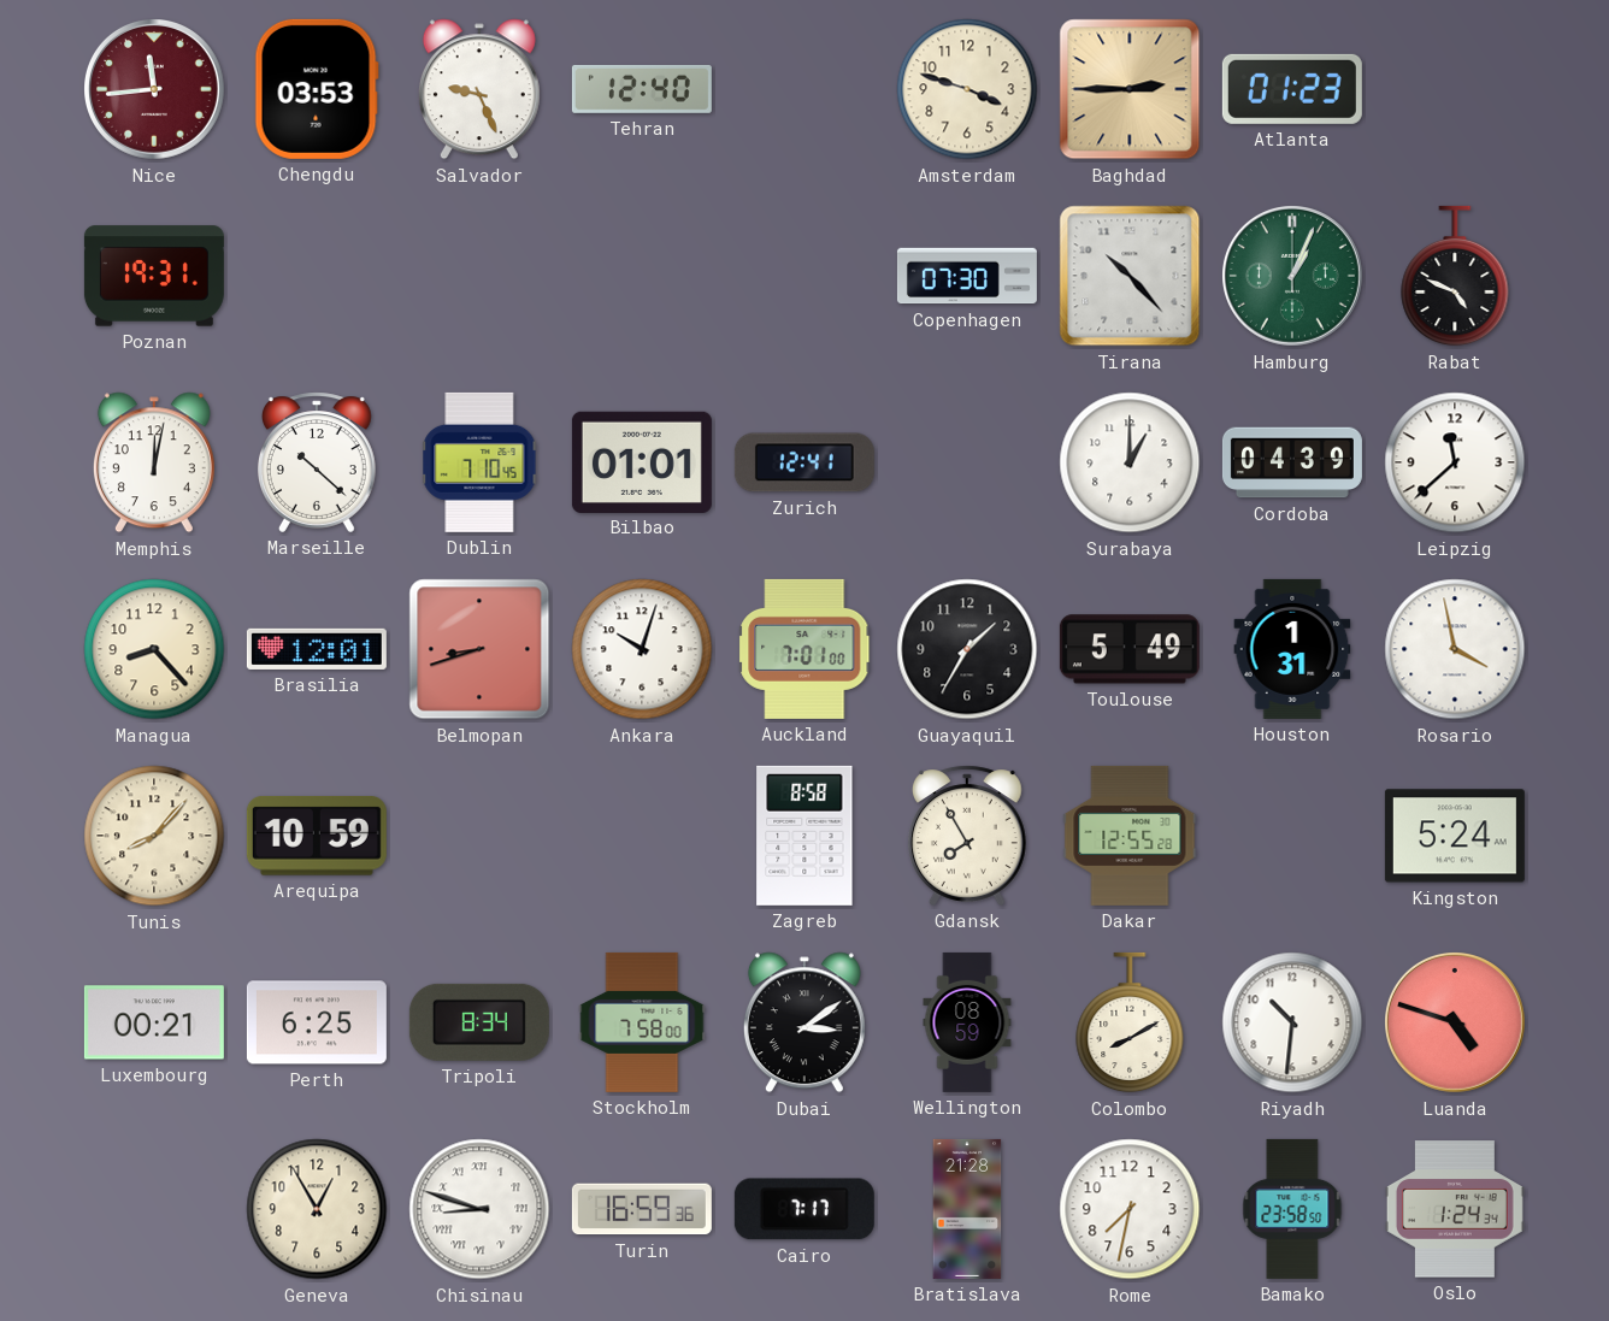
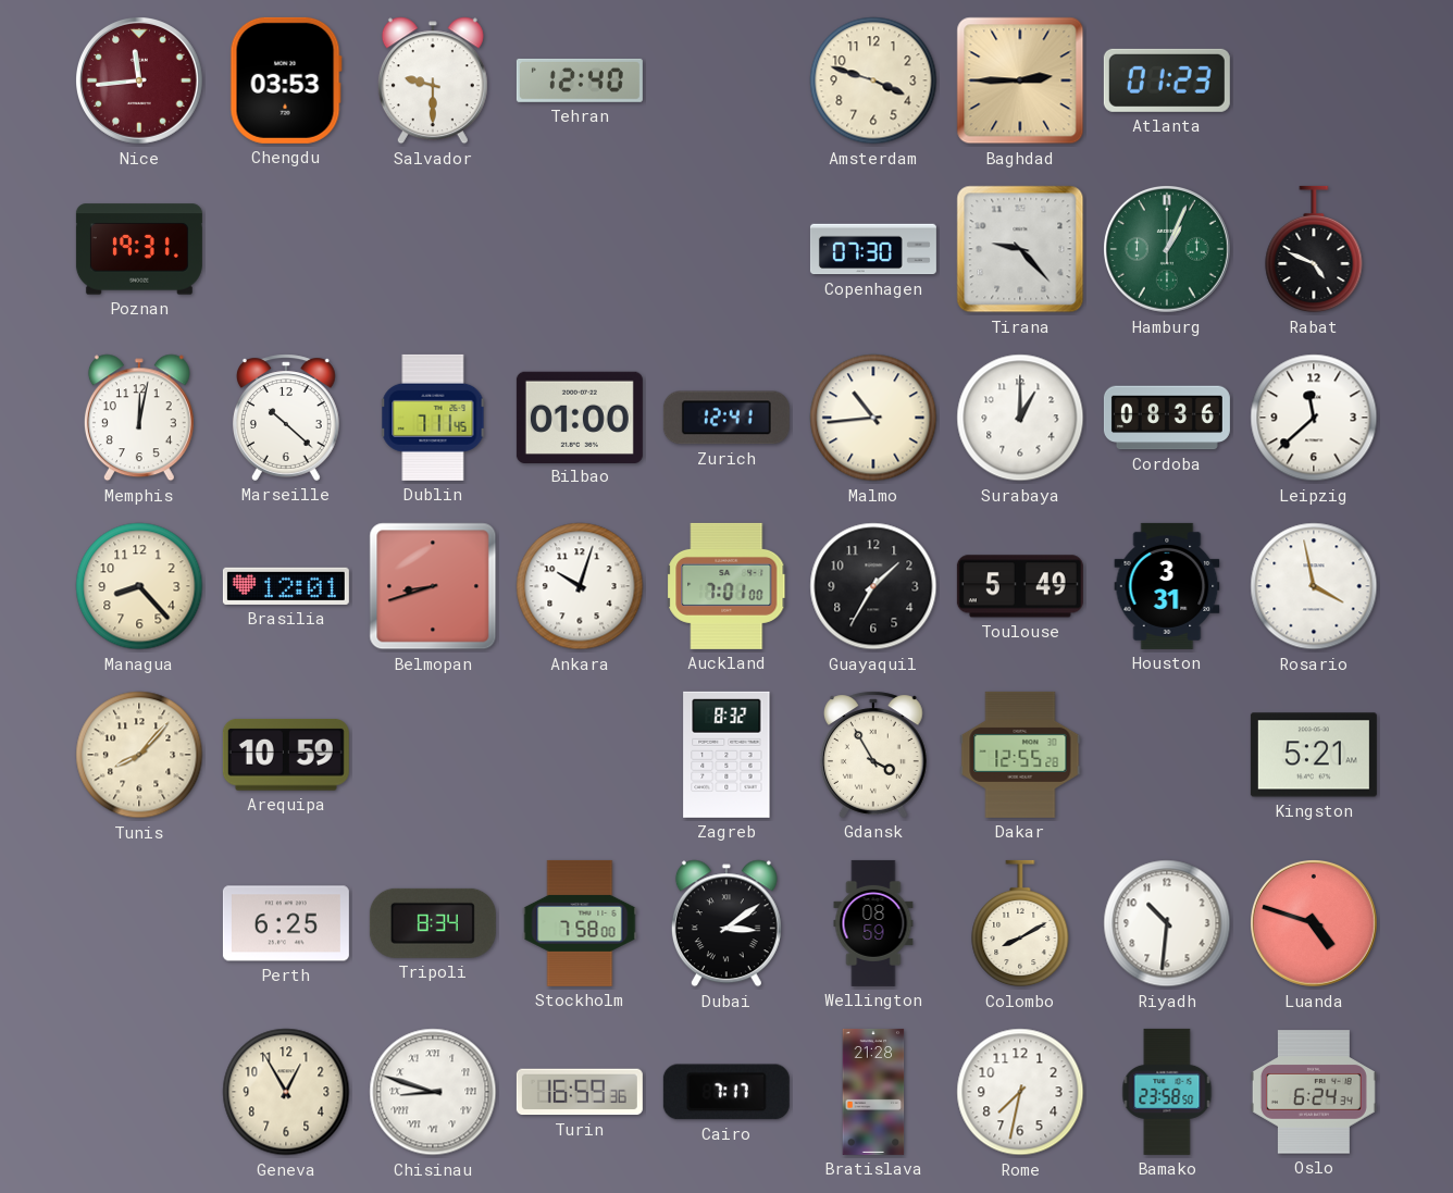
Salvador: 9:26 -> 9:30 (433, 80)
Tirana: 10:23 -> 9:23 (1020, 249)
Dublin: 7:10 -> 7:11 (433, 418)
Bilbao: 01:01 -> 01:00 (580, 417)
Malmo: none -> 10:44 (873, 418)
Cordoba: 04:39 -> 08:36 (1167, 418)
Houston: 1:31 -> 3:31 (1167, 586)
Zagreb: 8:58 -> 8:32 (726, 755)
Gdansk: 7:55 -> 3:55 (873, 755)
Kingston: 5:24 -> 5:21 (1314, 755)
Luxembourg: 00:21 -> none (154, 1022)
Oslo: 1:24 -> 6:24 (1314, 1092)
